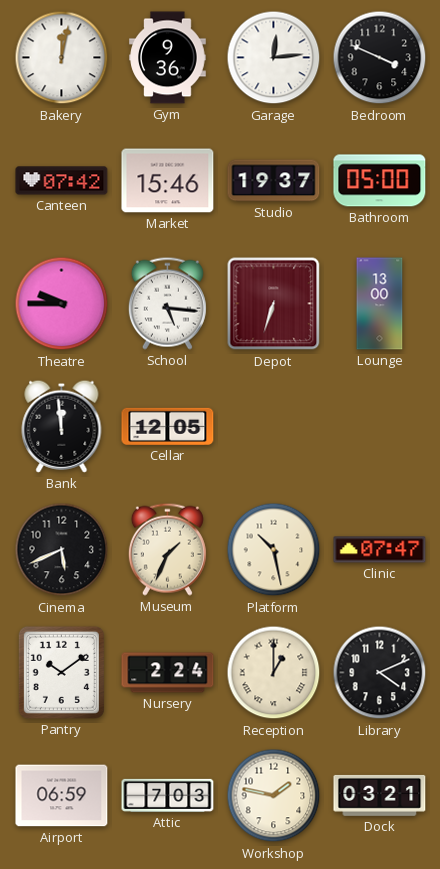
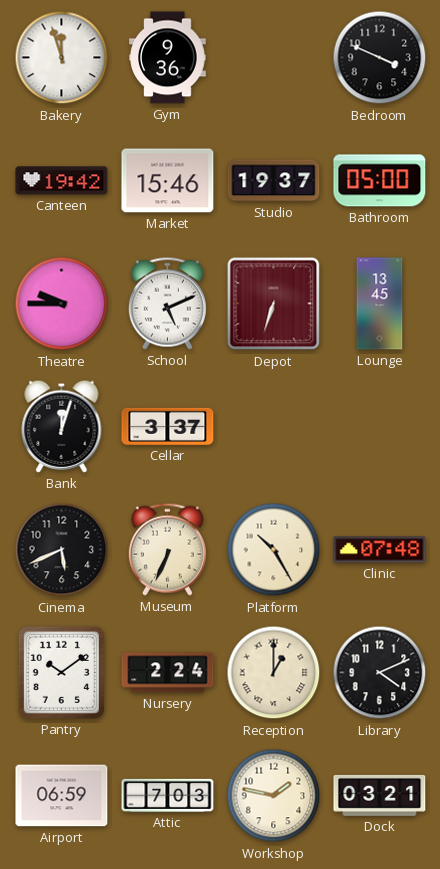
Bakery: 12:02 -> 11:57 (62, 58)
Garage: 12:14 -> none (274, 58)
Canteen: 07:42 -> 19:42 (62, 181)
School: 5:16 -> 5:11 (167, 303)
Lounge: 13:00 -> 13:45 (380, 304)
Bank: 11:59 -> 12:03 (62, 426)
Cellar: 12:05 -> 3:37 (168, 426)
Museum: 1:34 -> 6:34 (167, 549)
Platform: 10:28 -> 10:25 (274, 550)
Clinic: 07:47 -> 07:48 (380, 550)
